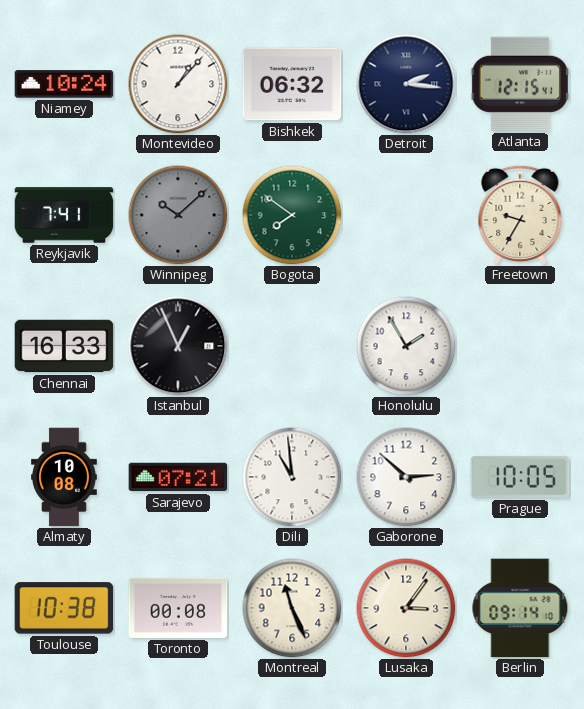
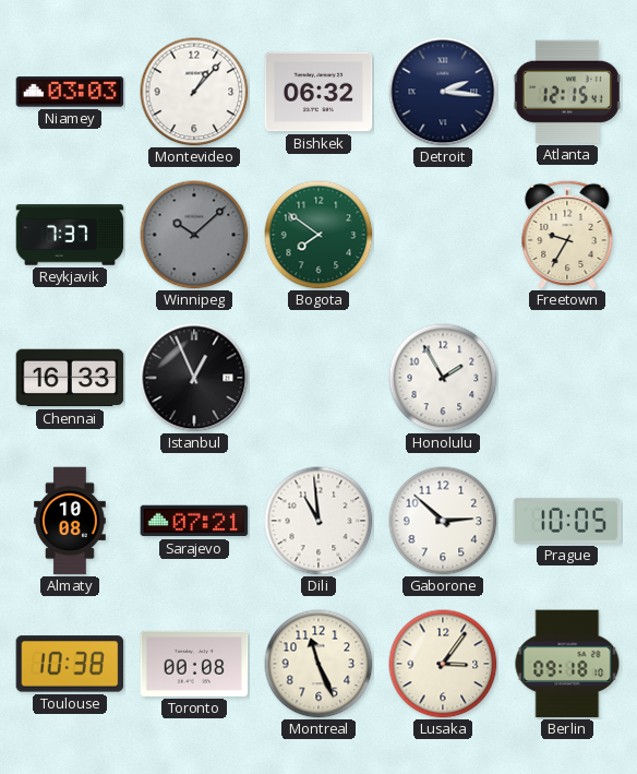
Niamey: 10:24 -> 03:03 (70, 92)
Reykjavik: 7:41 -> 7:37 (70, 235)
Berlin: 09:14 -> 09:18 (567, 664)
